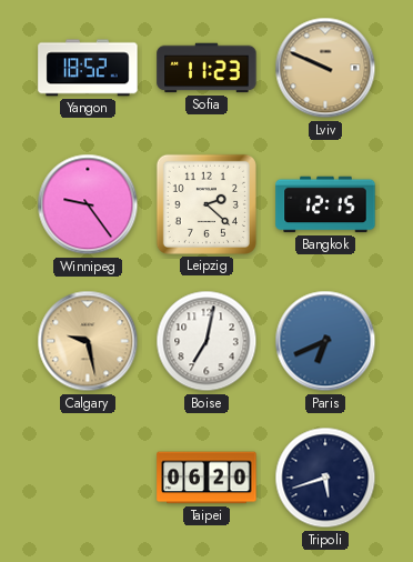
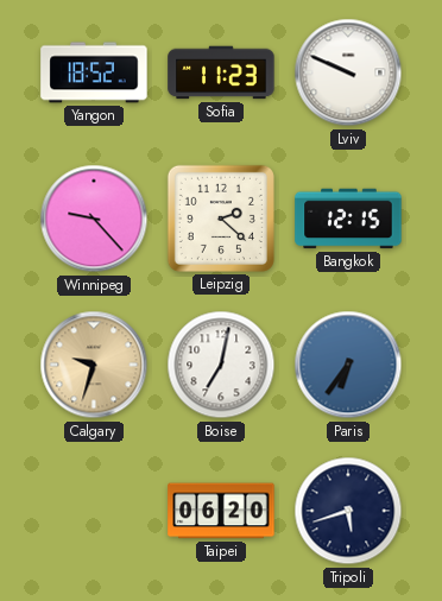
Lviv dial: champagne -> white (348, 72)
Winnipeg: 9:24 -> 9:23 (94, 219)
Calgary: 9:28 -> 9:33 (94, 365)
Paris: 6:41 -> 6:36 (348, 365)
